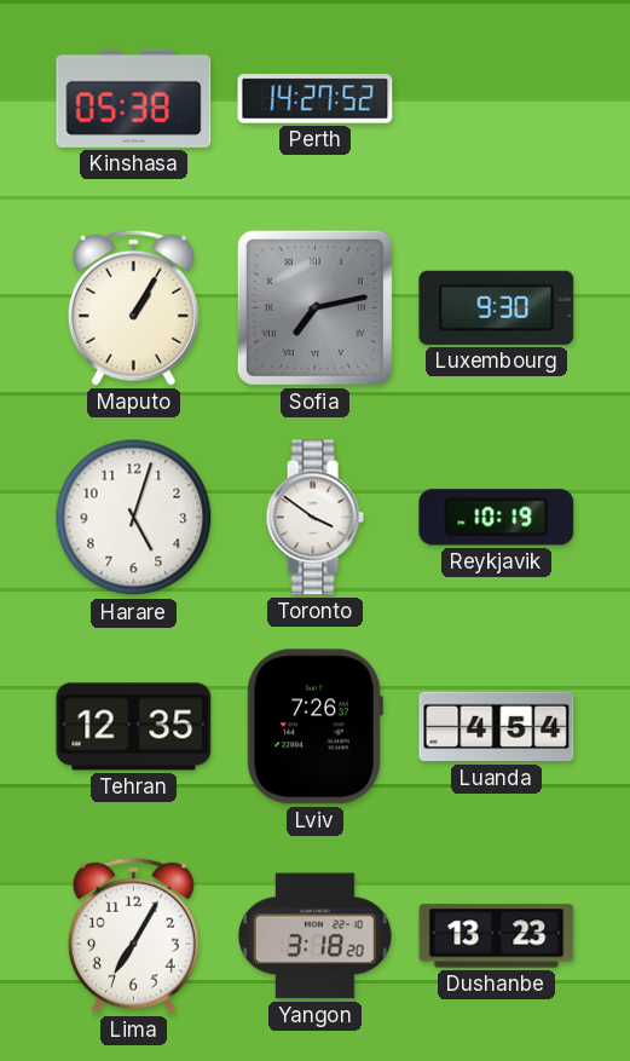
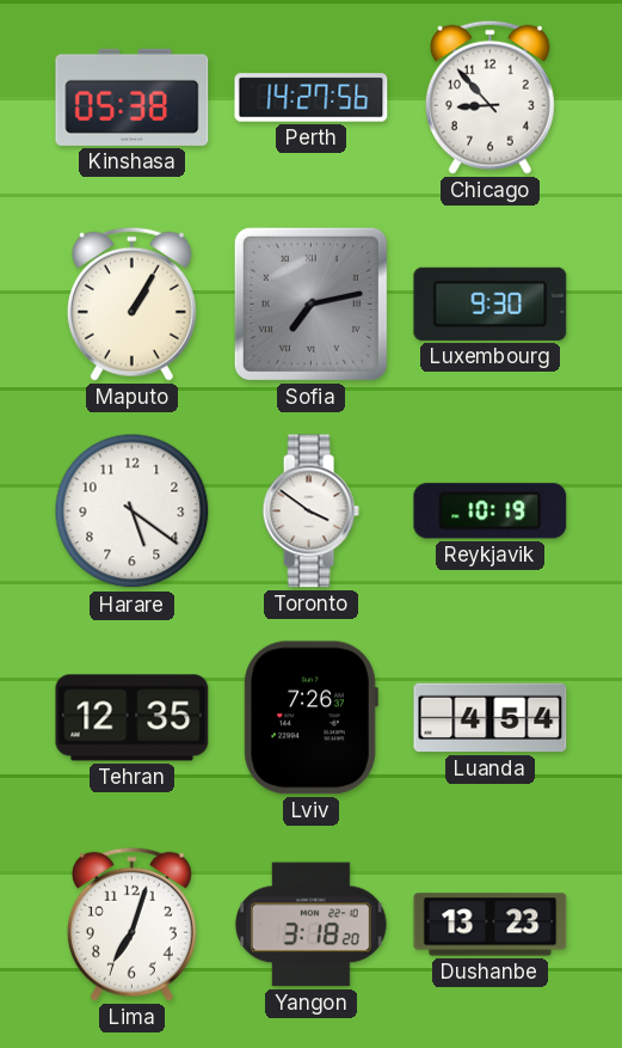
Perth: 14:27:52 -> 14:27:56 (312, 98)
Chicago: none -> 8:53 (489, 97)
Harare: 5:03 -> 5:21 (133, 511)
Lima: 7:05 -> 7:03 (131, 924)
